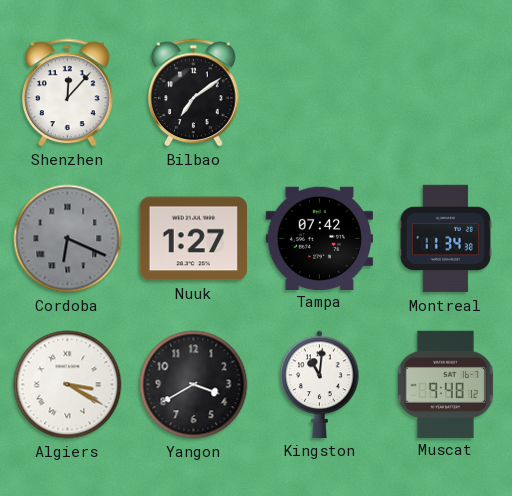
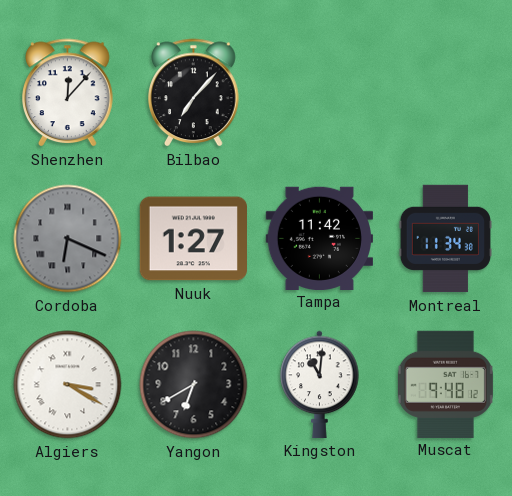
Bilbao: 7:09 -> 7:07 (194, 93)
Tampa: 07:42 -> 11:42 (319, 238)
Yangon: 3:40 -> 6:40 (194, 385)
